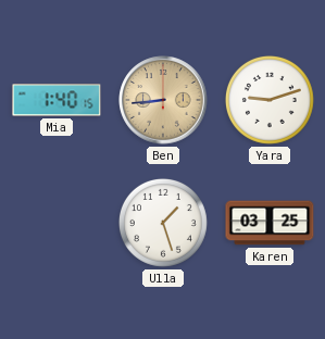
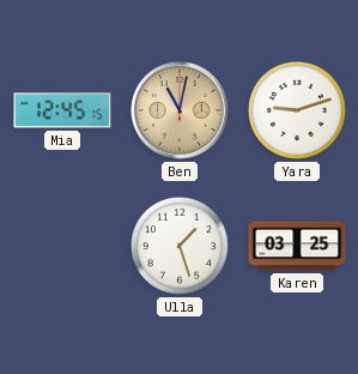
Mia: 1:40 -> 12:45 (62, 110)
Ben: 8:44 -> 11:02 (180, 110)
